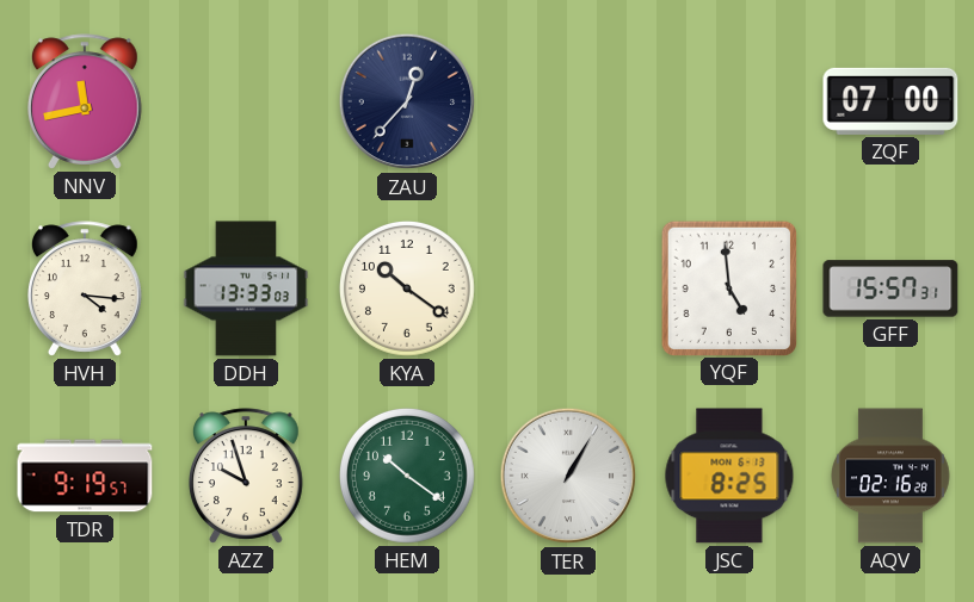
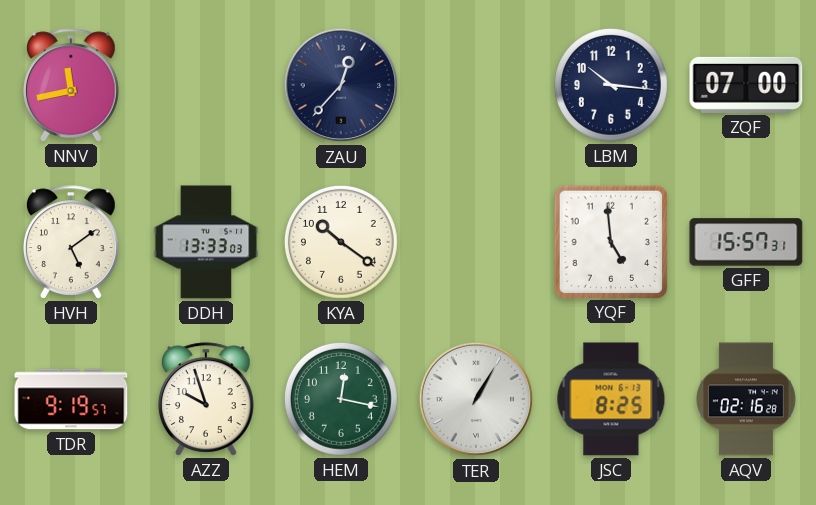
LBM: none -> 10:16 (611, 85)
HVH: 4:16 -> 5:09 (72, 242)
HEM: 10:21 -> 12:17 (341, 399)
